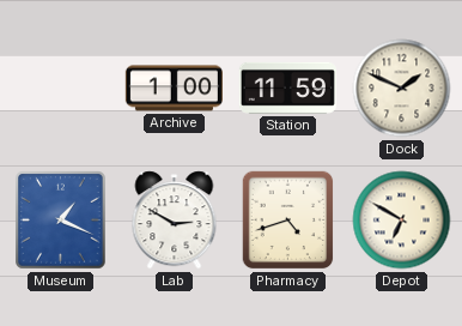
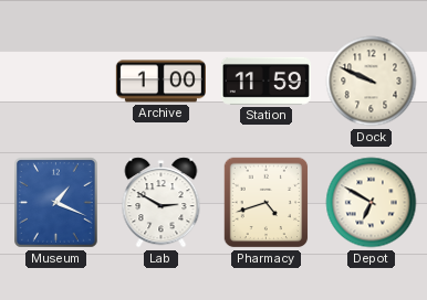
Dock: 1:49 -> 9:49 (372, 82)
